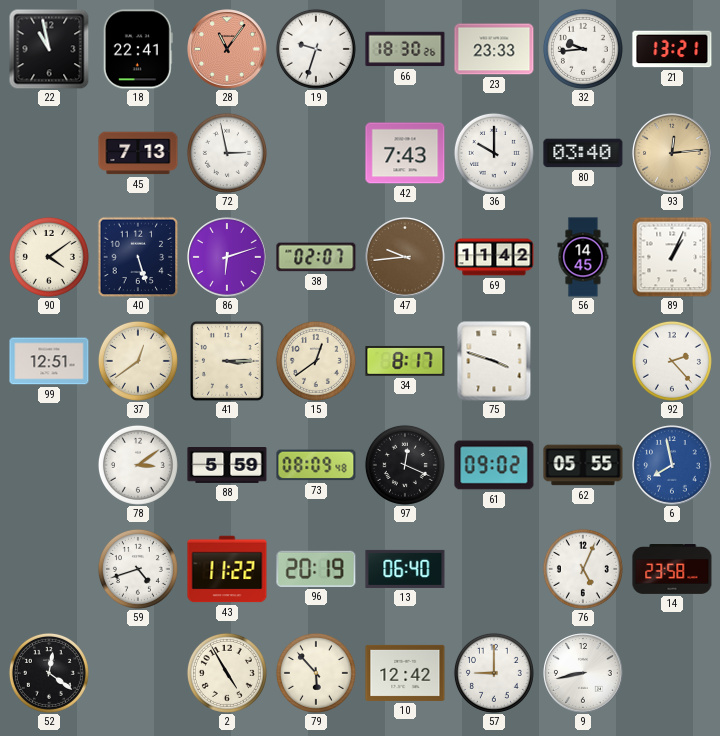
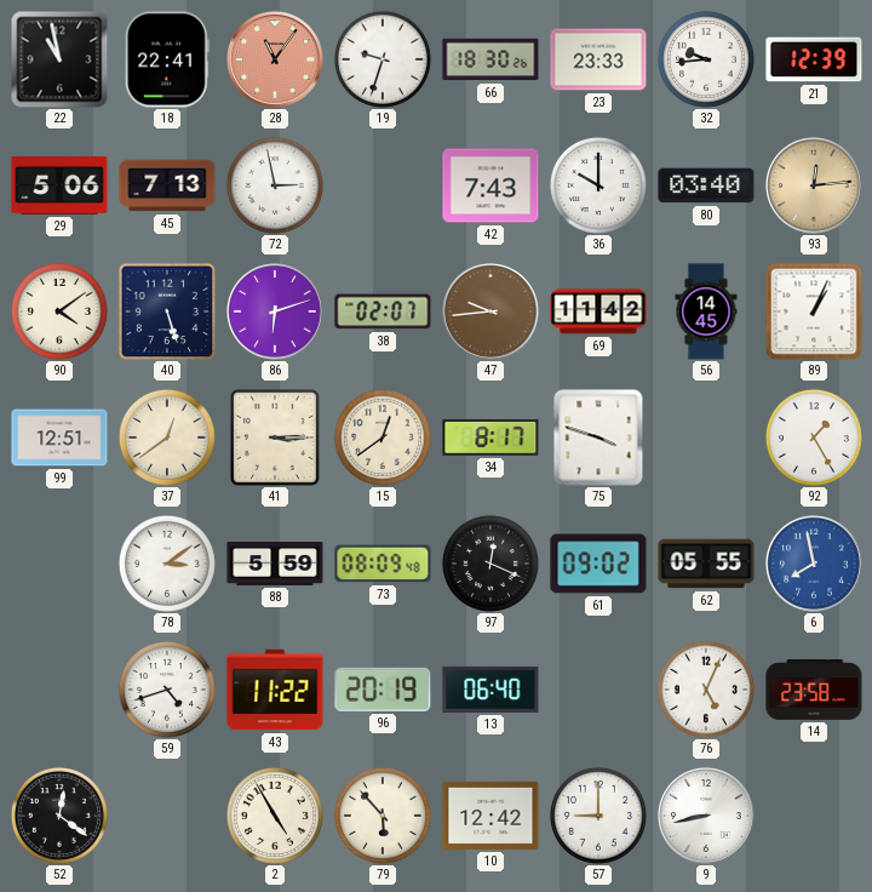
21: 13:21 -> 12:39 (814, 59)
29: none -> 5:06 (59, 185)
92: 2:23 -> 1:25 (814, 438)
